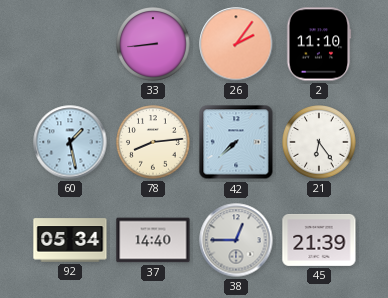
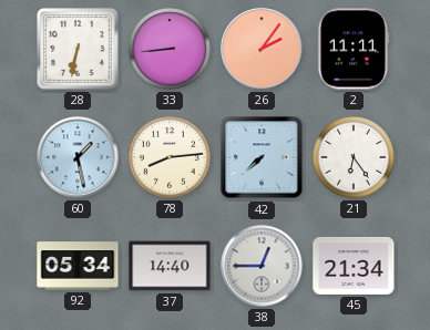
28: none -> 6:32 (78, 49)
2: 11:10 -> 11:11 (354, 49)
45: 21:39 -> 21:34 (354, 266)
